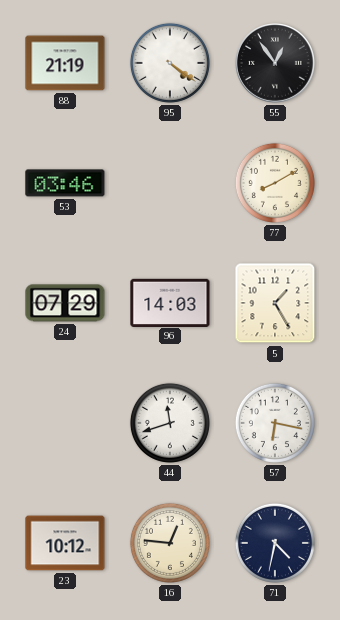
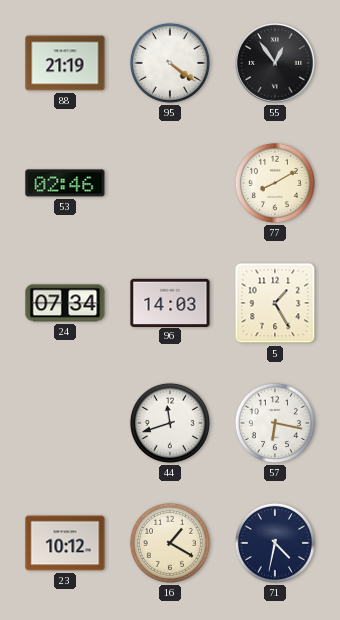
53: 03:46 -> 02:46 (65, 183)
24: 07:29 -> 07:34 (65, 303)
16: 12:46 -> 1:20 (170, 543)
